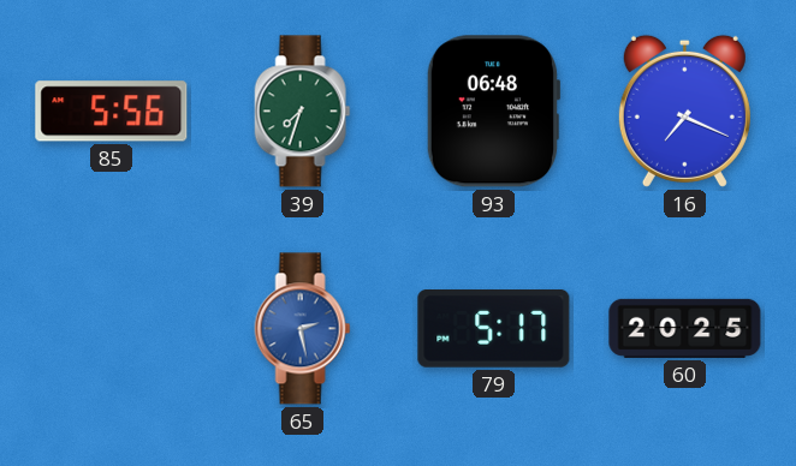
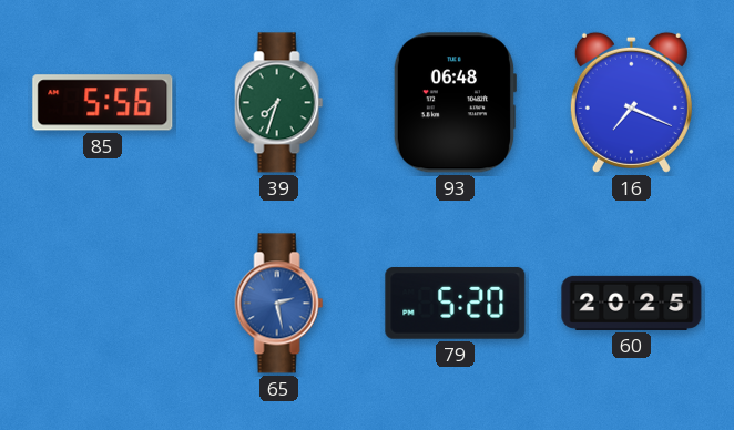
79: 5:17 -> 5:20 (456, 304)
